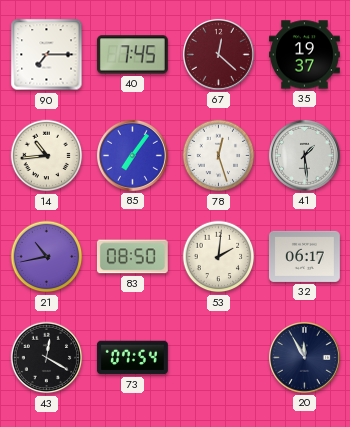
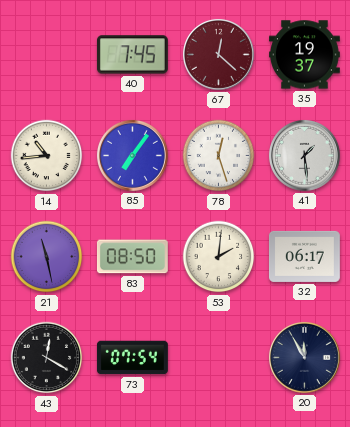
90: 7:15 -> none (47, 55)
21: 10:43 -> 11:28 (47, 257)
